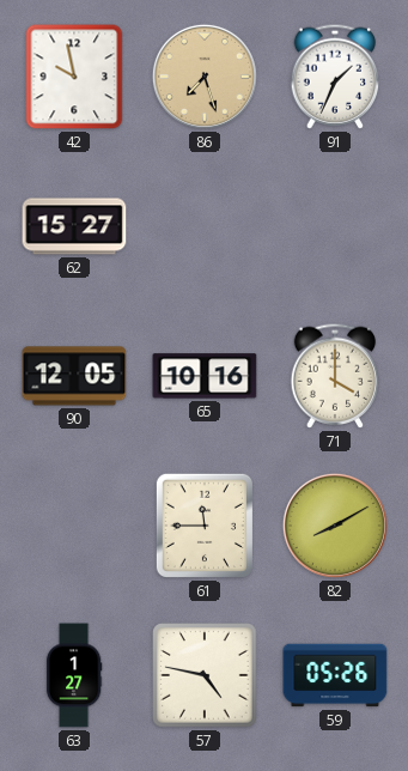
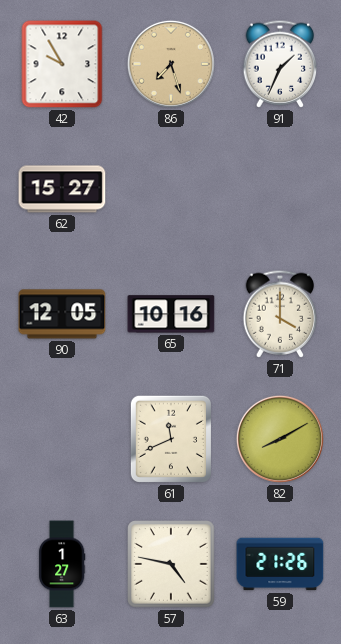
42: 9:58 -> 9:55 (62, 64)
61: 11:45 -> 11:41 (171, 439)
59: 05:26 -> 21:26 (280, 564)
